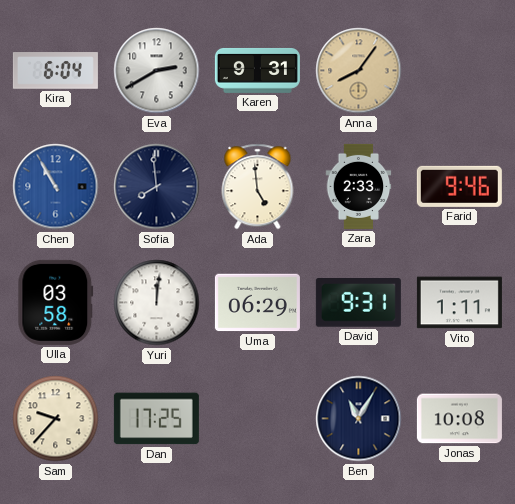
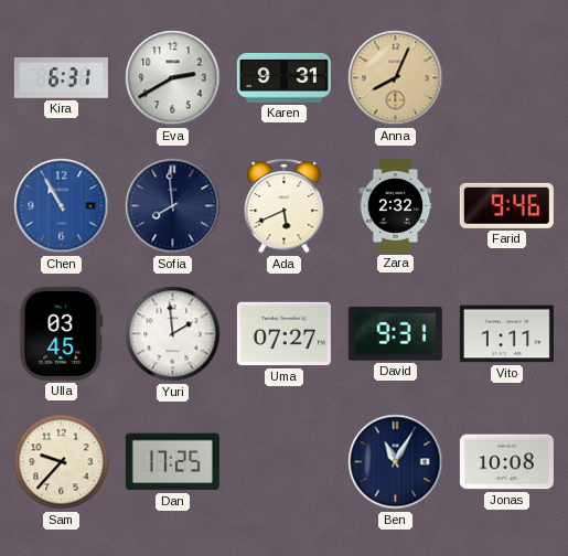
Kira: 6:04 -> 6:31 (61, 78)
Anna: 8:06 -> 8:04 (396, 78)
Ada: 4:59 -> 5:41 (285, 206)
Zara: 2:33 -> 2:32 (396, 205)
Ulla: 03:58 -> 03:45 (62, 333)
Yuri: 12:01 -> 1:59 (173, 334)
Uma: 06:29 -> 07:27 (283, 334)
